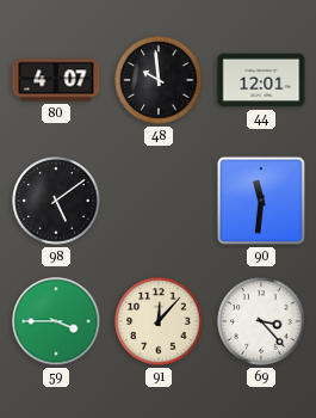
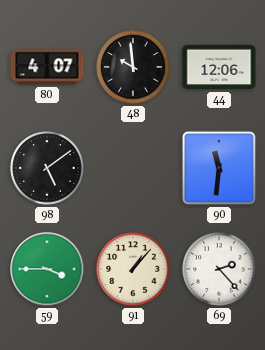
44: 12:01 -> 12:06 (219, 67)
91: 12:07 -> 1:07 (133, 269)
69: 3:23 -> 2:23 (219, 269)
